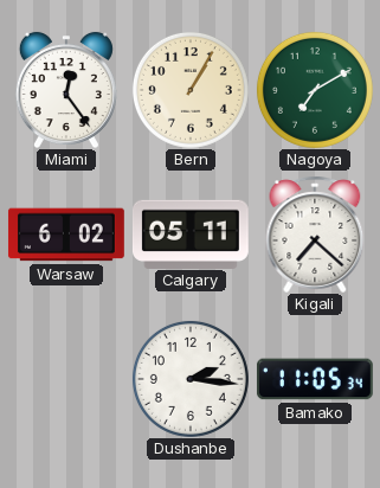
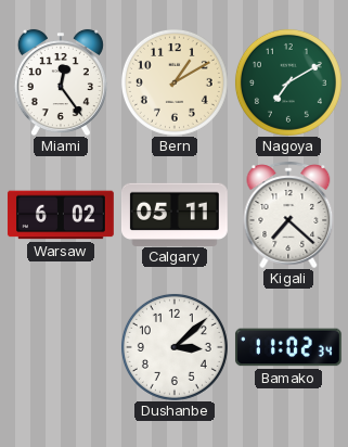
Bern: 1:05 -> 1:10 (175, 82)
Dushanbe: 2:16 -> 3:08 (175, 347)
Bamako: 11:05 -> 11:02 (288, 347)
